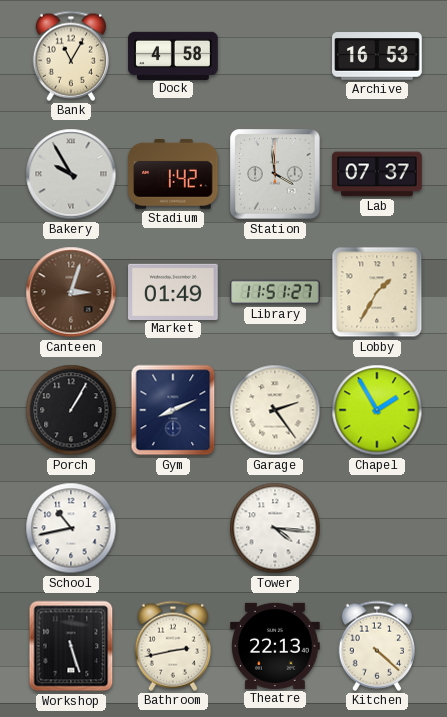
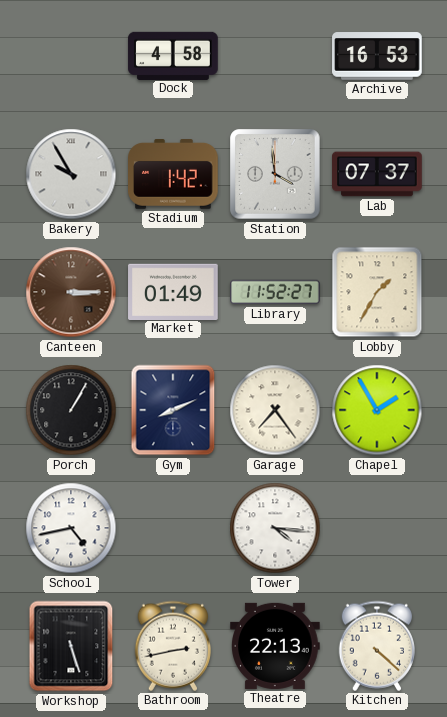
Bank: 11:05 -> none (70, 56)
Canteen: 3:03 -> 3:15 (71, 292)
Library: 11:51 -> 11:52 (275, 292)
Garage: 2:24 -> 7:24 (275, 410)
School: 10:43 -> 4:43 (71, 528)
